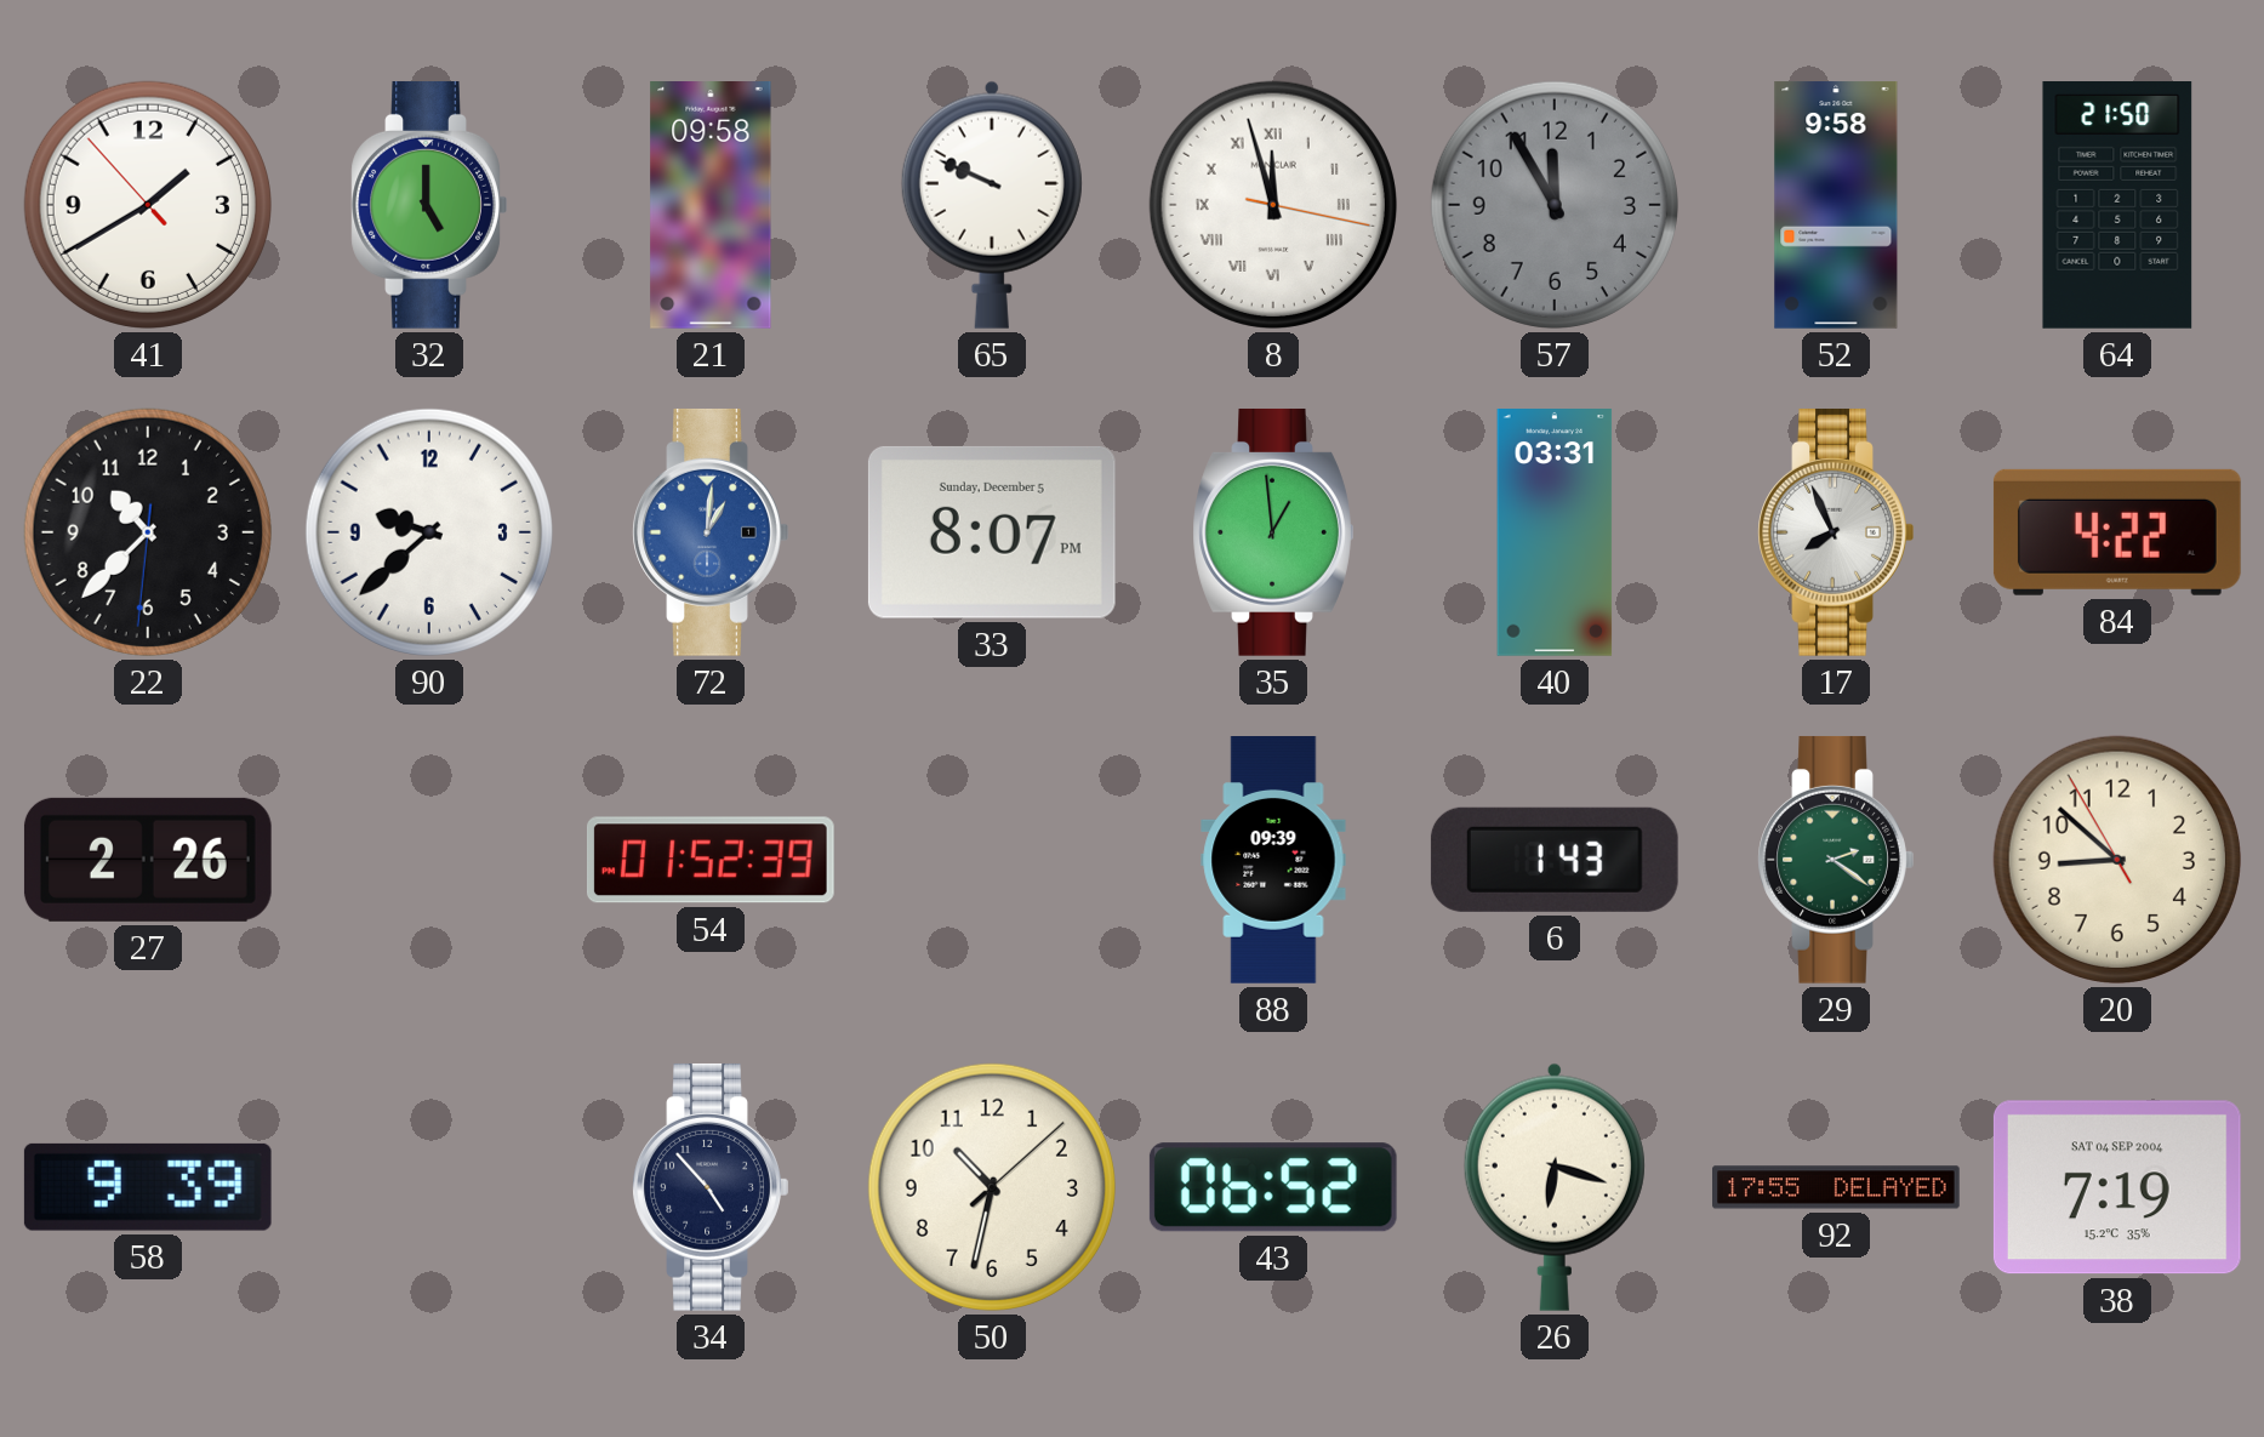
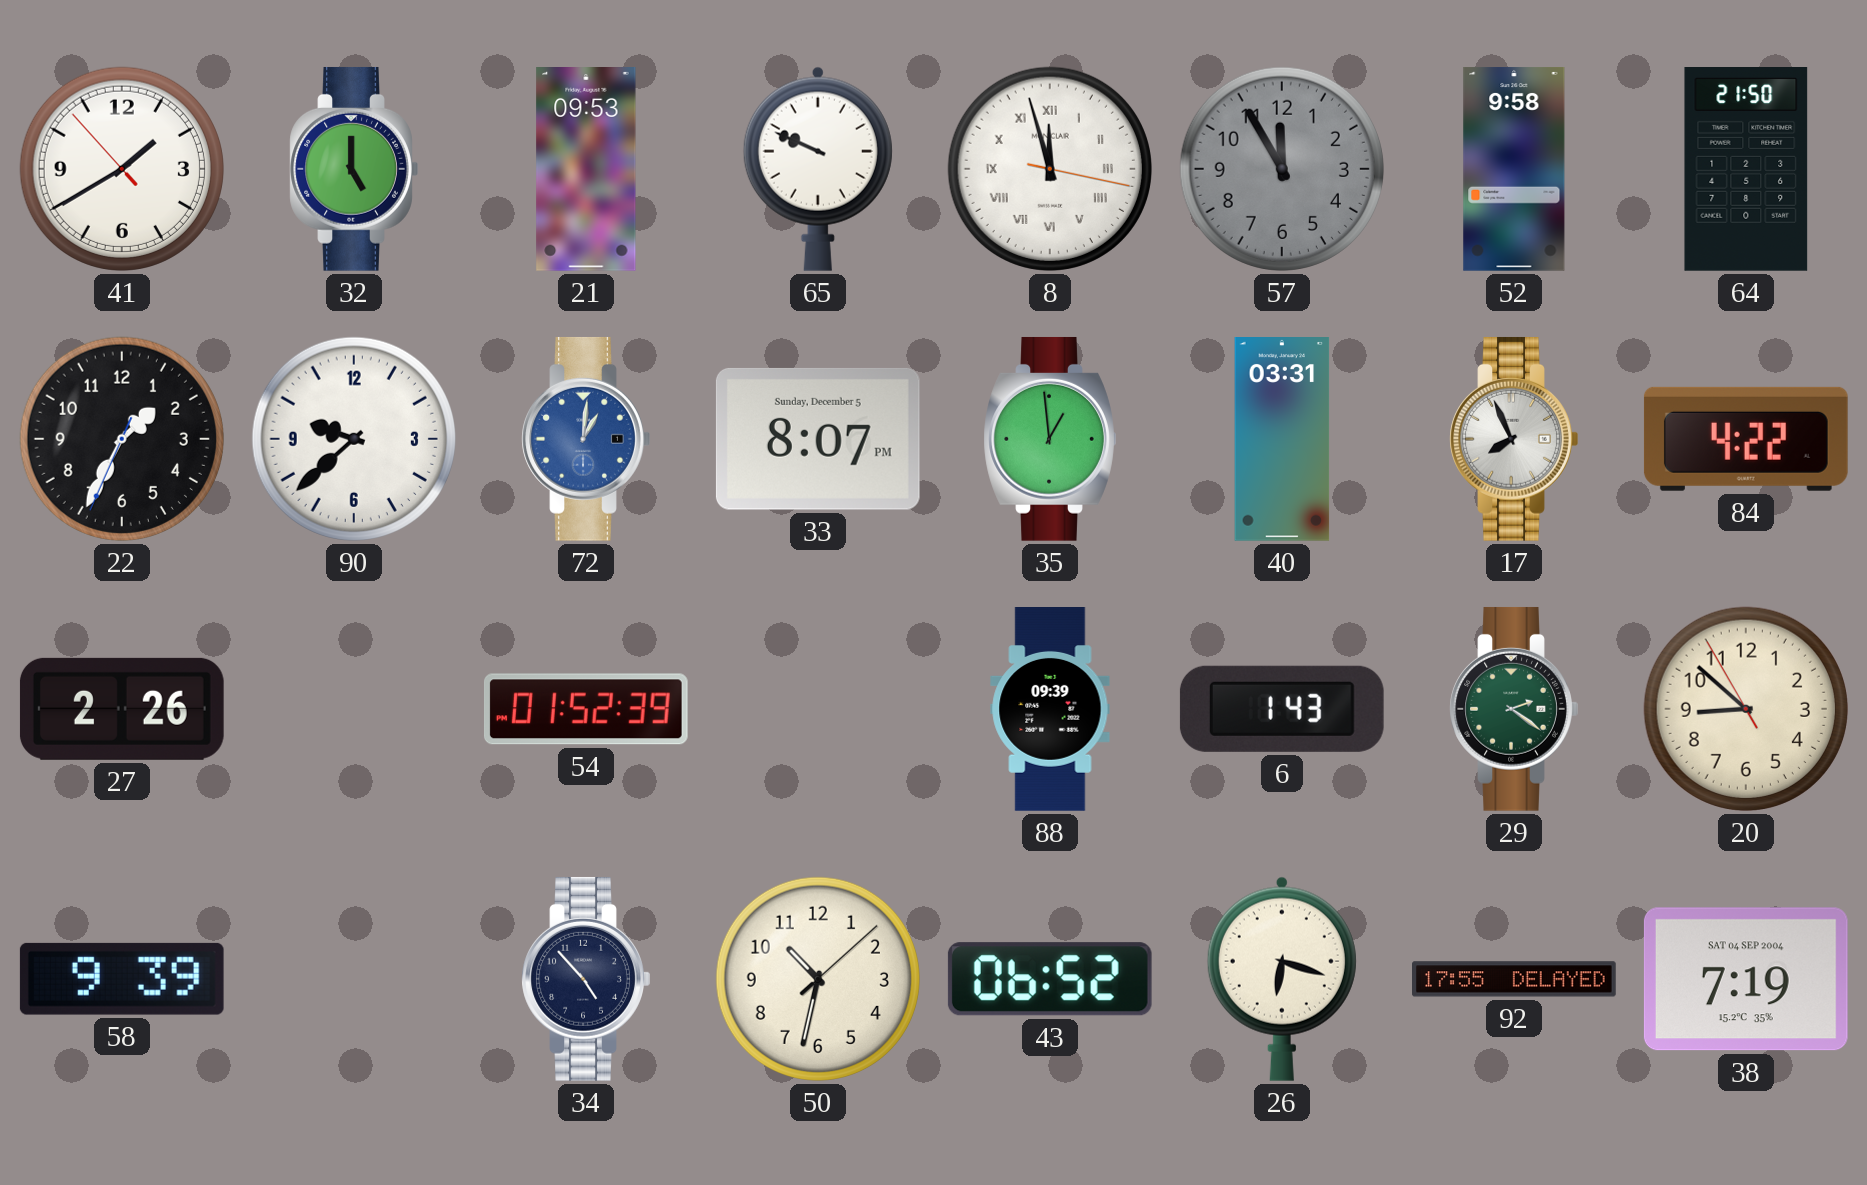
21: 09:58 -> 09:53 (586, 170)
22: 10:37 -> 1:34 (122, 439)
